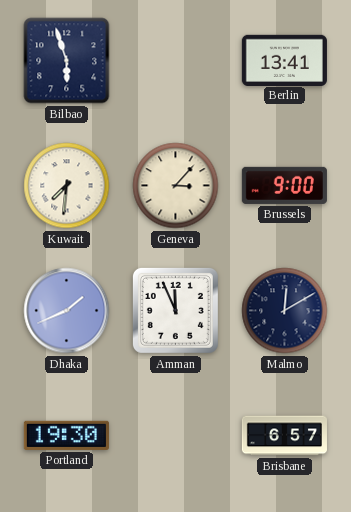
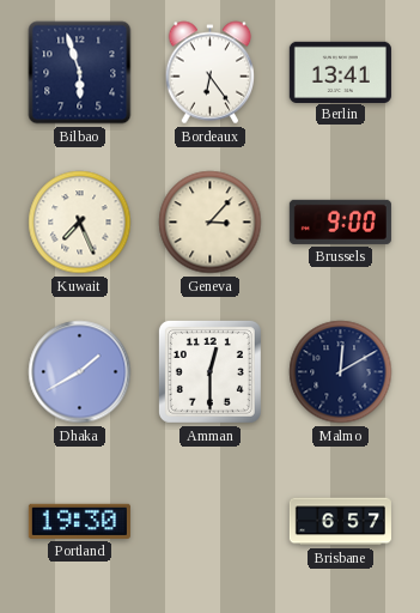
Bordeaux: none -> 6:24 (211, 73)
Kuwait: 7:31 -> 7:26 (80, 223)
Dhaka: 1:41 -> 1:40 (80, 372)
Amman: 11:56 -> 12:30 (209, 371)
